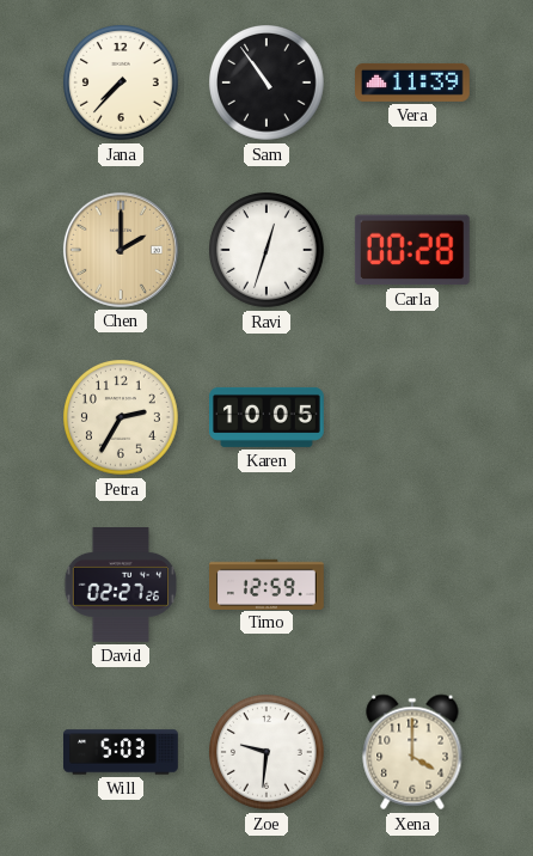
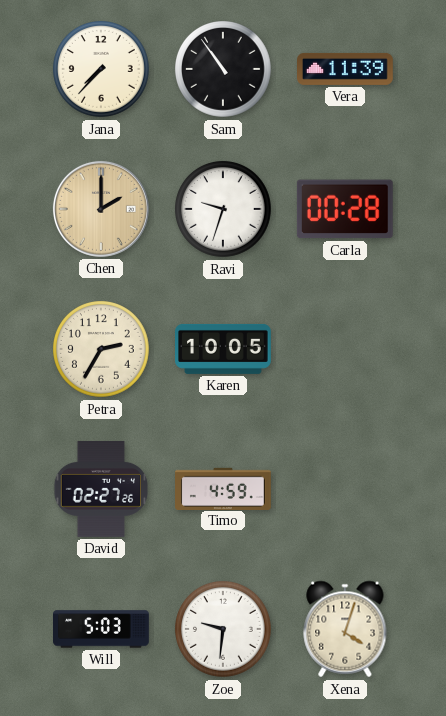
Ravi: 12:33 -> 9:33 (224, 210)
Timo: 12:59 -> 4:59 (224, 488)
Xena: 4:00 -> 4:03 (345, 629)
